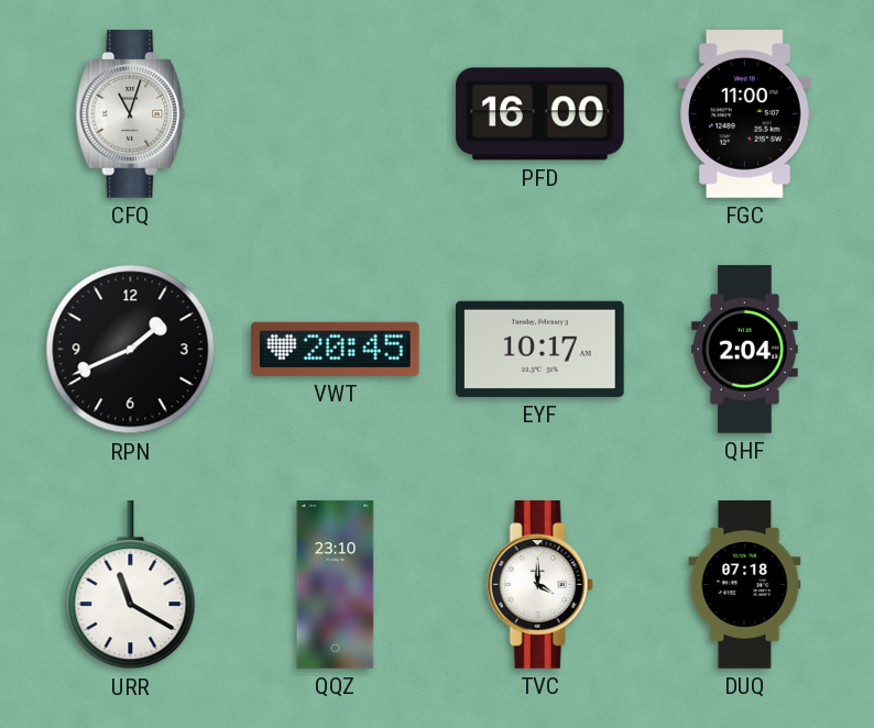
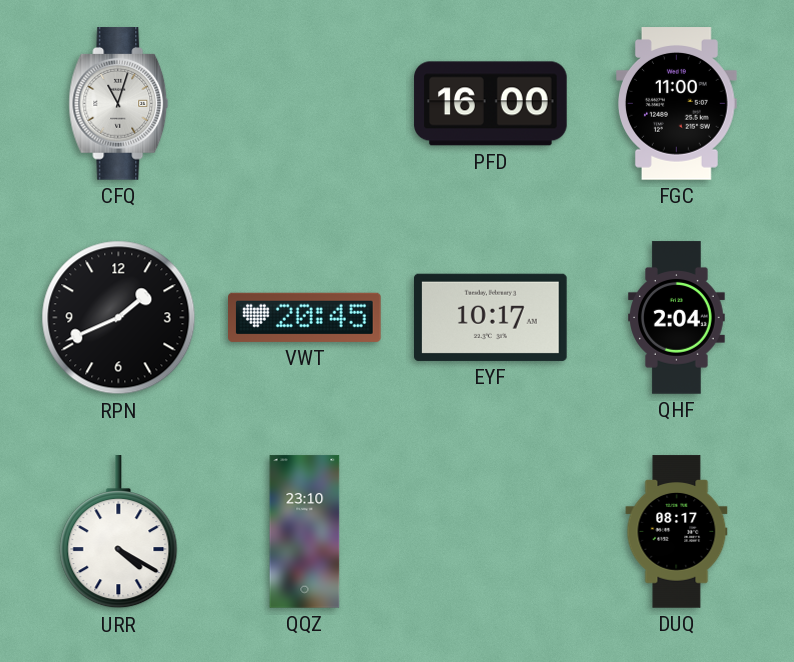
URR: 11:20 -> 4:20 (119, 533)
TVC: 4:00 -> none (539, 585)
DUQ: 07:18 -> 08:17 (677, 532)
